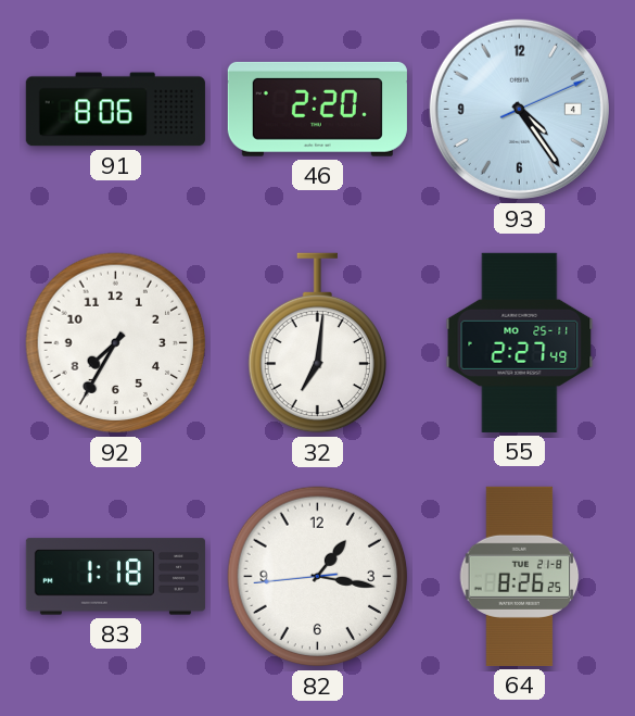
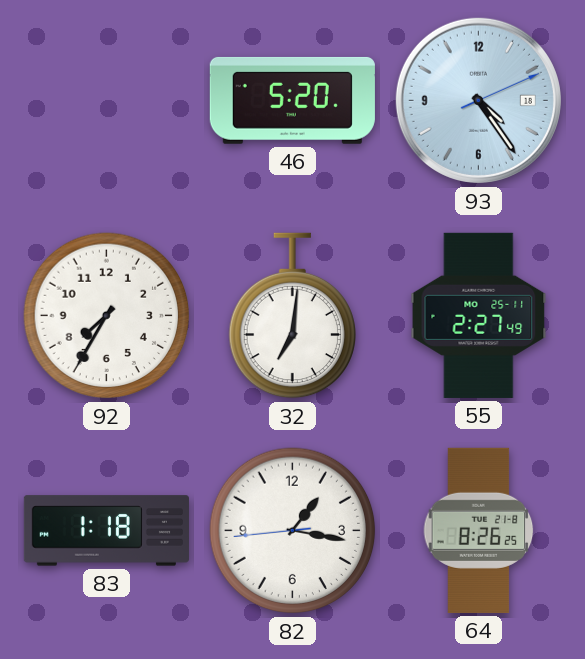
91: 8:06 -> none (115, 110)
46: 2:20 -> 5:20 (292, 100)
93 date: 4 -> 18 (478, 100)
